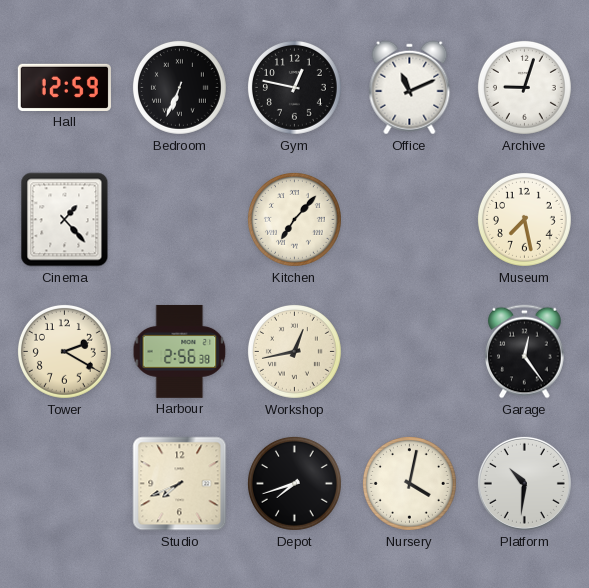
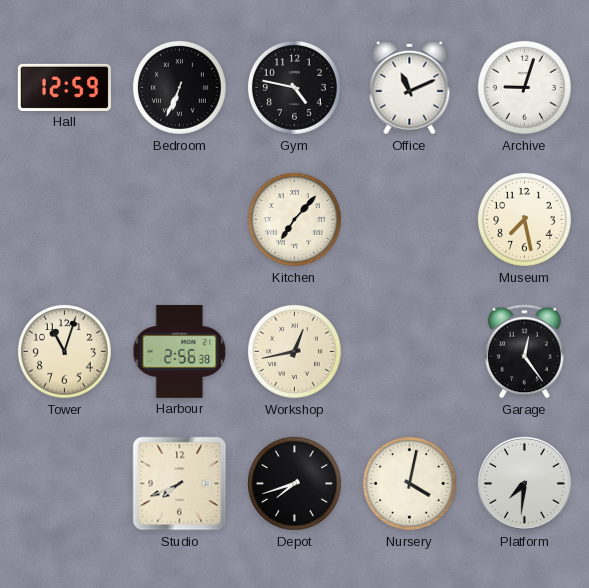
Gym: 12:47 -> 4:47 (294, 87)
Cinema: 1:23 -> none (65, 220)
Tower: 2:20 -> 11:03 (64, 351)
Platform: 10:31 -> 7:31 (524, 483)
